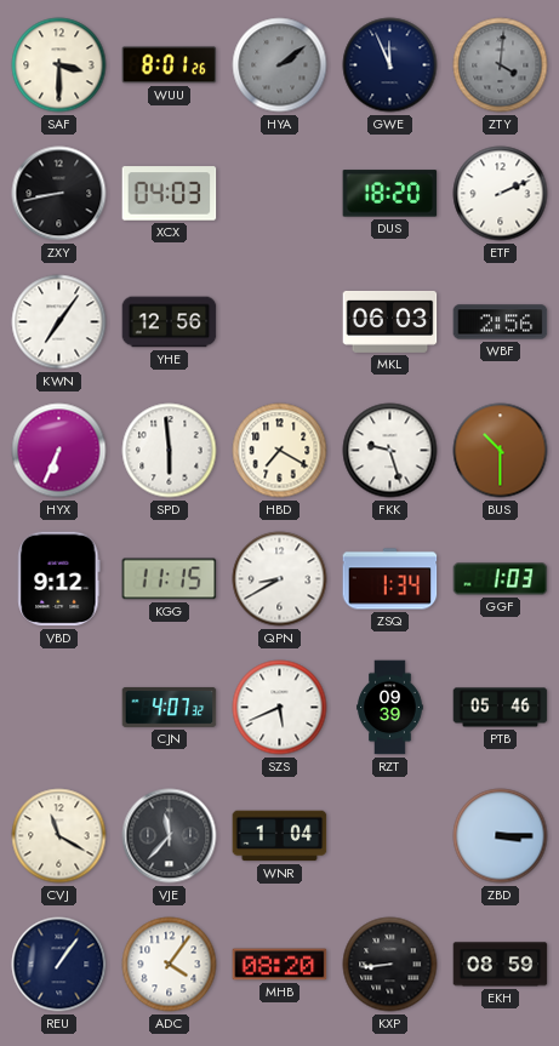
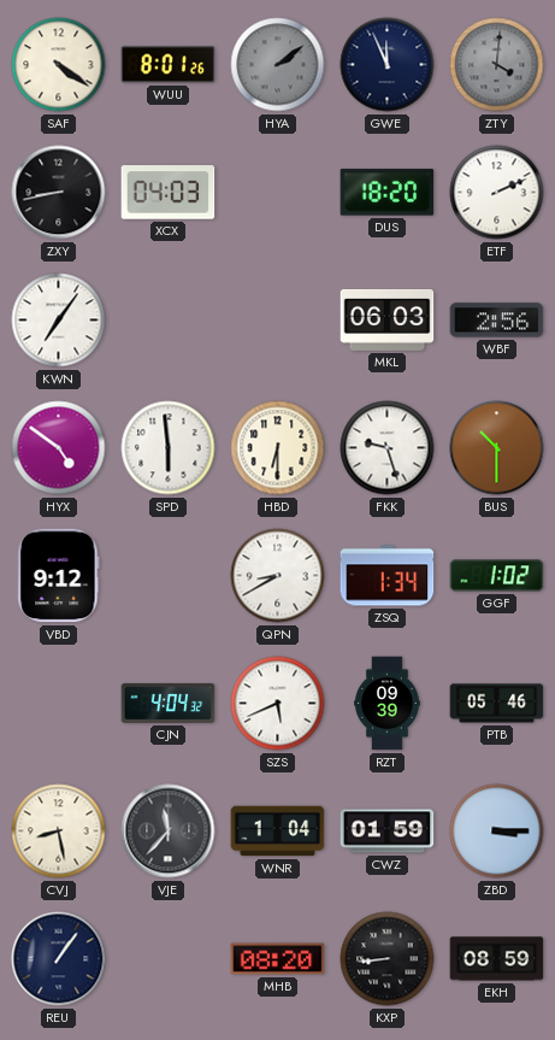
SAF: 3:30 -> 4:21 (59, 65)
YHE: 12:56 -> none (170, 322)
HYX: 6:34 -> 4:51 (59, 448)
HBD: 7:20 -> 6:30 (278, 448)
KGG: 11:15 -> none (170, 579)
GGF: 1:03 -> 1:02 (497, 576)
CJN: 4:07 -> 4:04 (169, 703)
CVJ: 11:20 -> 8:28 (59, 832)
CWZ: none -> 01:59 (388, 832)
ADC: 4:06 -> none (170, 965)
